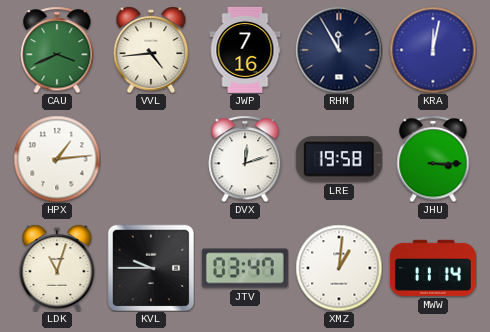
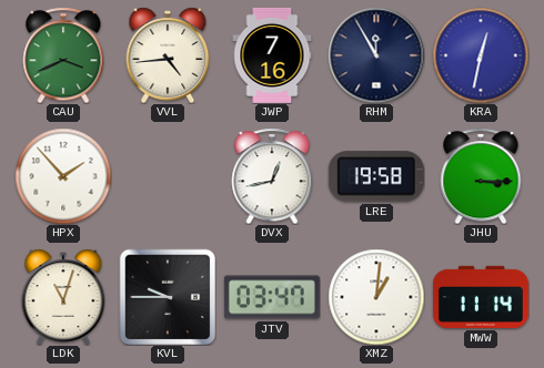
KRA: 12:02 -> 12:32 (481, 55)
HPX: 1:14 -> 1:53 (63, 176)
DVX: 12:12 -> 12:43 (272, 176)
